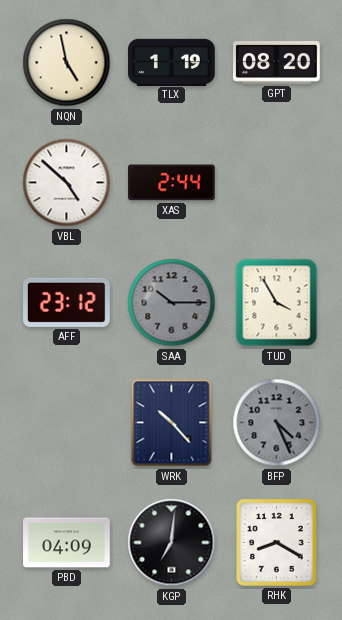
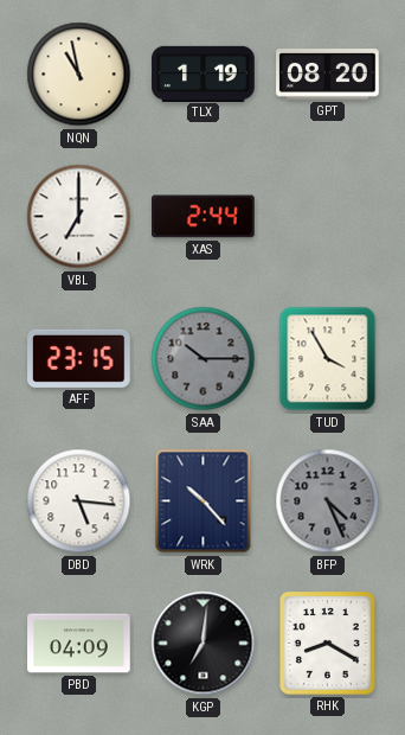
NQN: 4:58 -> 10:58 (79, 75)
VBL: 4:52 -> 7:00 (79, 217)
AFF: 23:12 -> 23:15 (79, 358)
DBD: none -> 5:16 (79, 501)
